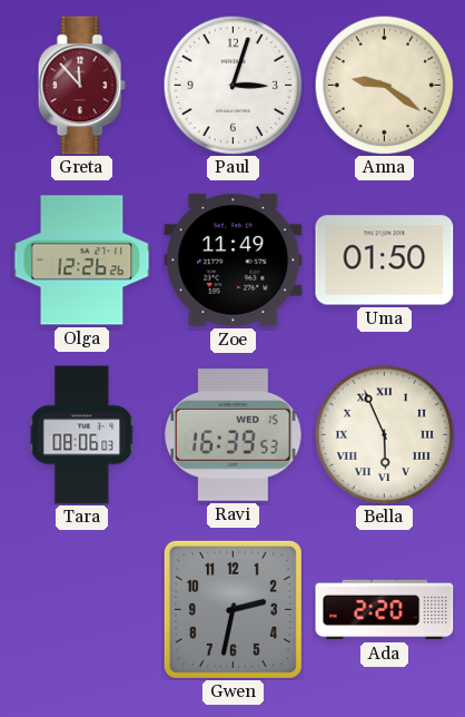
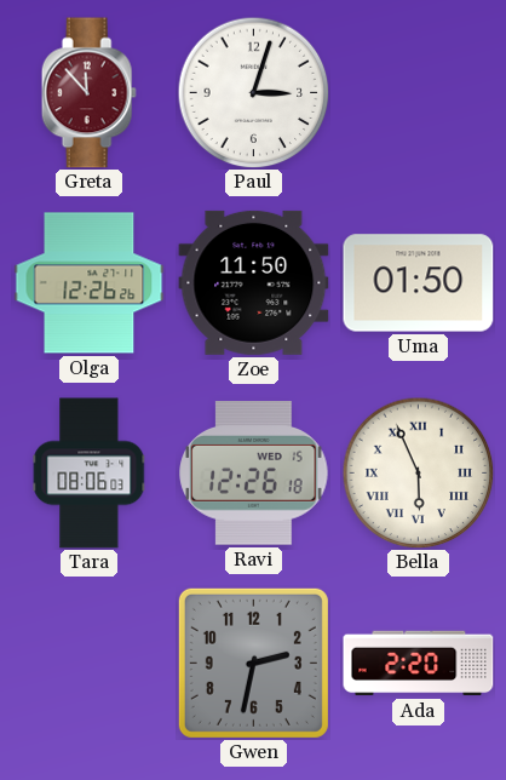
Anna: 9:21 -> none (384, 85)
Zoe: 11:49 -> 11:50 (254, 282)
Ravi: 16:39 -> 12:26 (254, 474)
